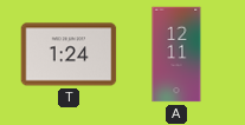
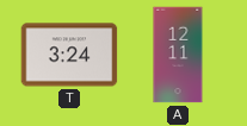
T: 1:24 -> 3:24 (69, 55)
